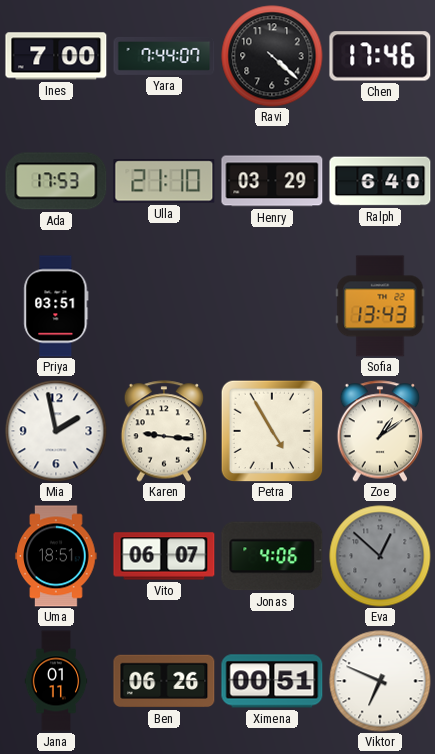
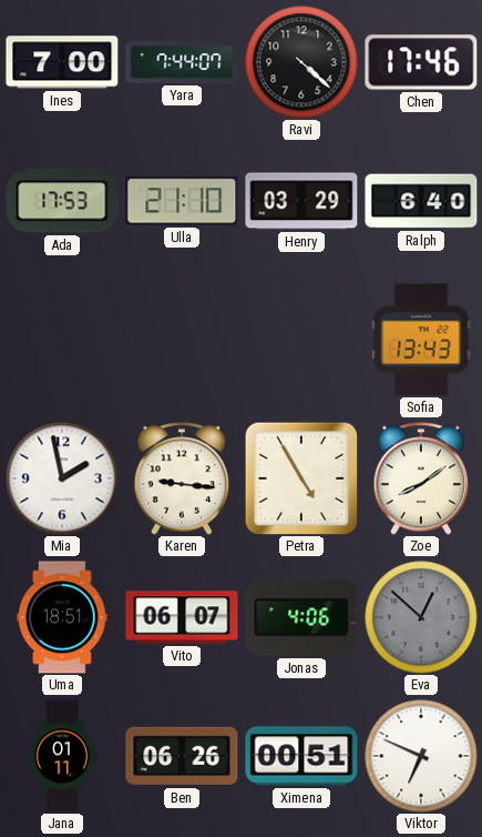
Priya: 03:51 -> none (56, 306)
Zoe: 1:09 -> 8:09 (421, 478)
